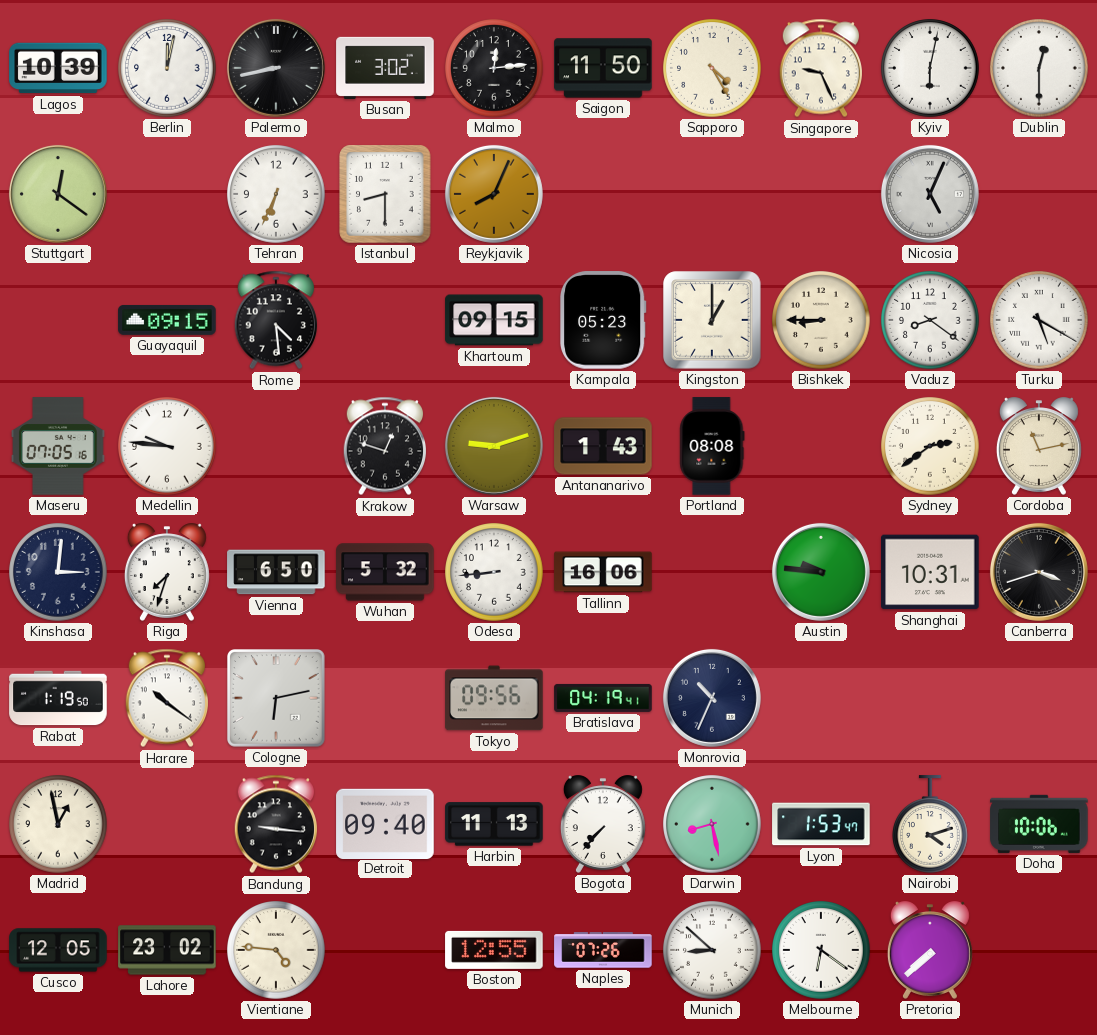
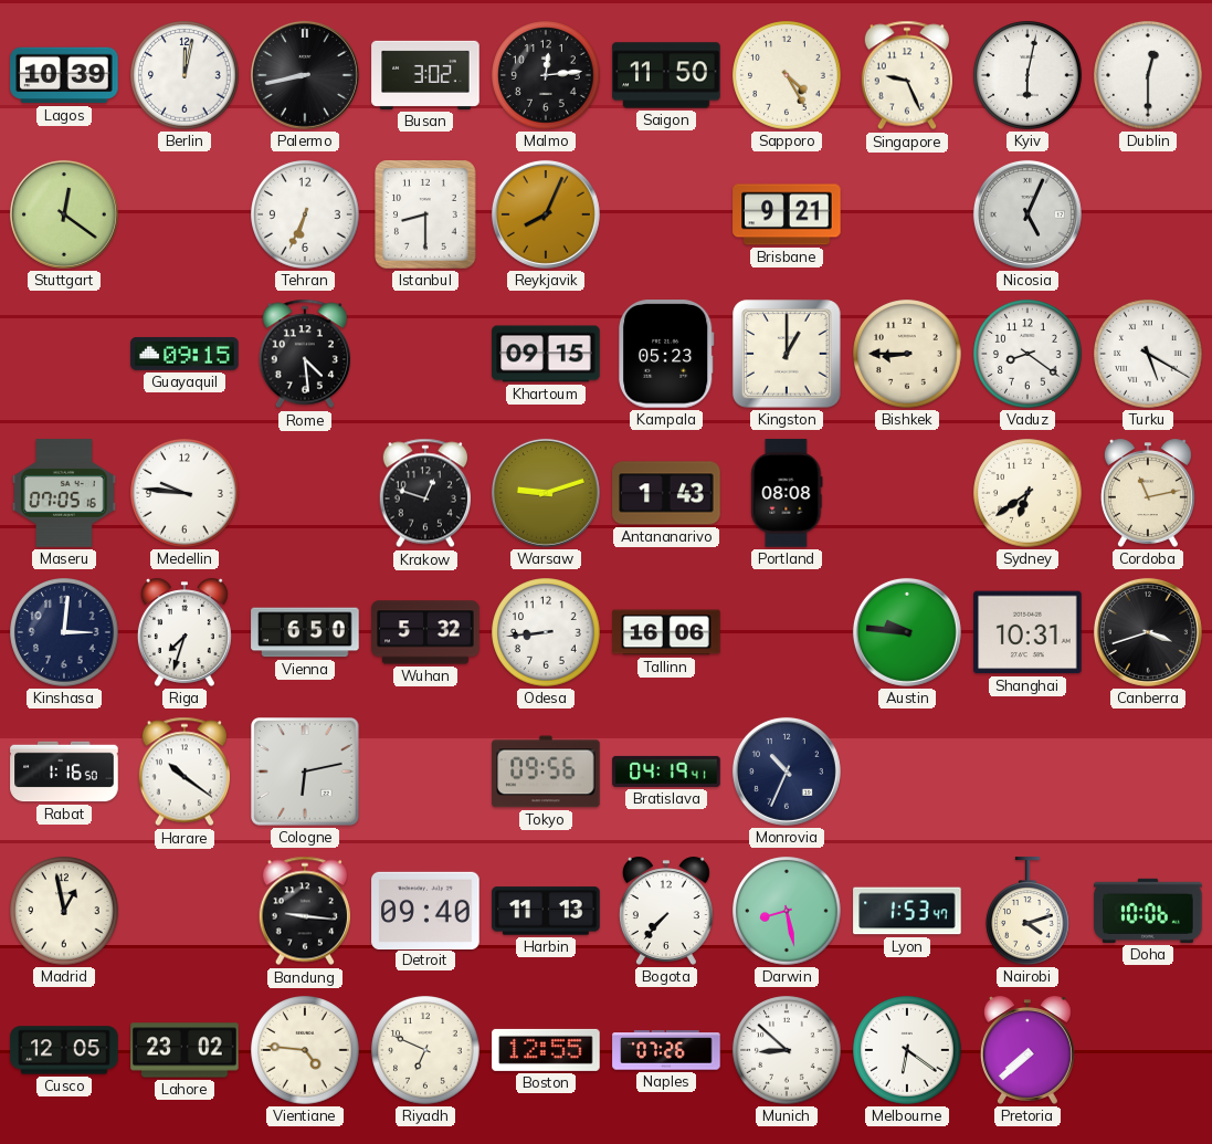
Brisbane: none -> 9:21 (787, 214)
Sydney: 2:39 -> 6:39 (1027, 493)
Rabat: 1:19 -> 1:16 (64, 772)
Riyadh: none -> 6:49 (425, 1050)
